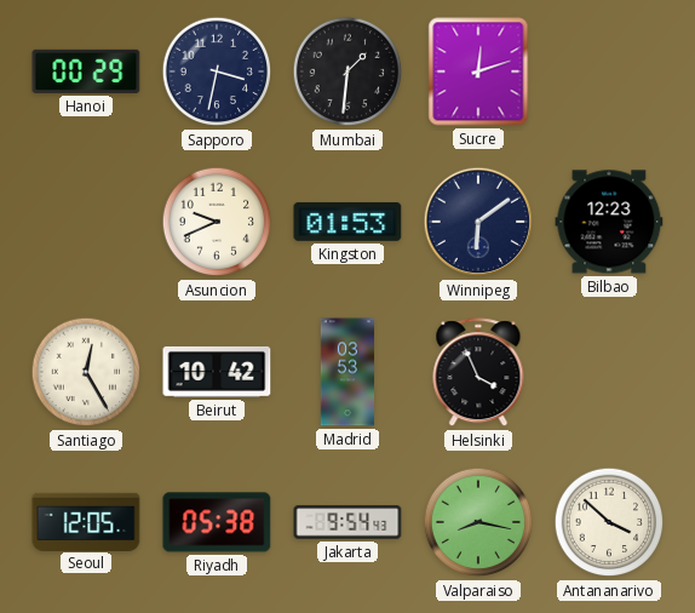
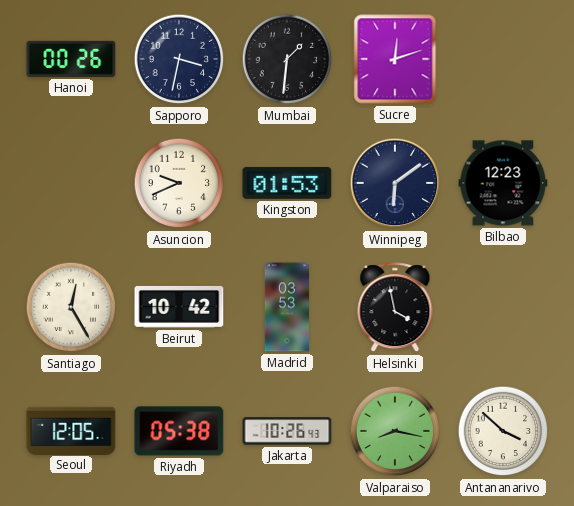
Hanoi: 00:29 -> 00:26 (71, 59)
Helsinki: 3:56 -> 3:58 (395, 308)
Jakarta: 9:54 -> 10:26 (287, 431)
